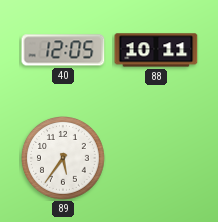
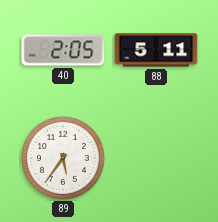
40: 12:05 -> 2:05 (63, 50)
88: 10:11 -> 5:11 (156, 50)
